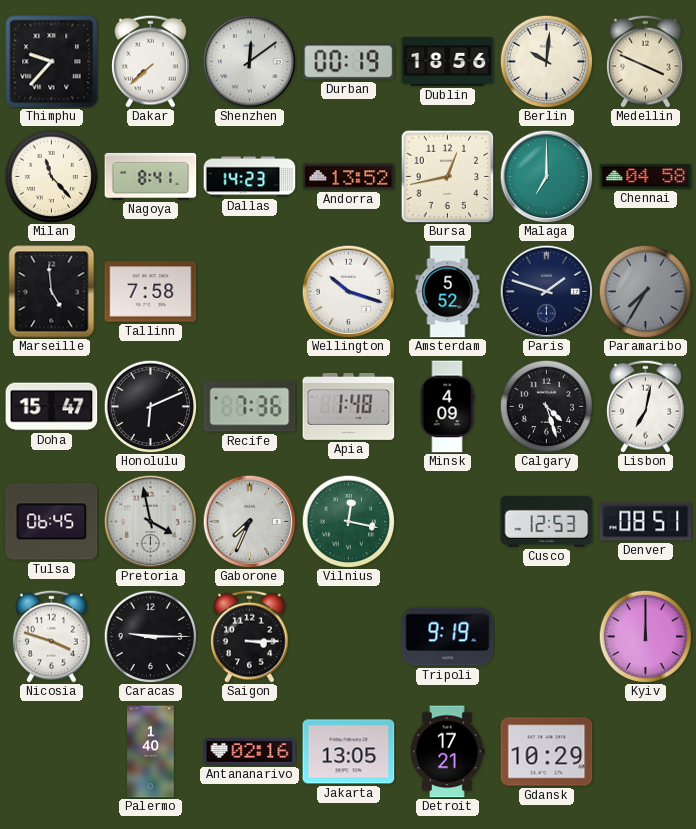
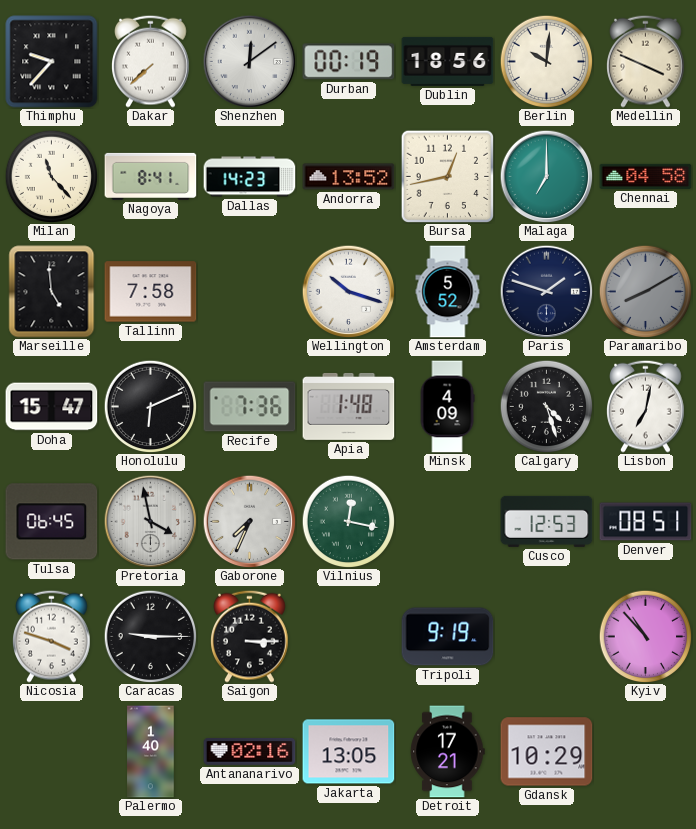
Paramaribo: 7:35 -> 8:10 (645, 291)
Kyiv: 12:00 -> 10:53 (645, 636)
